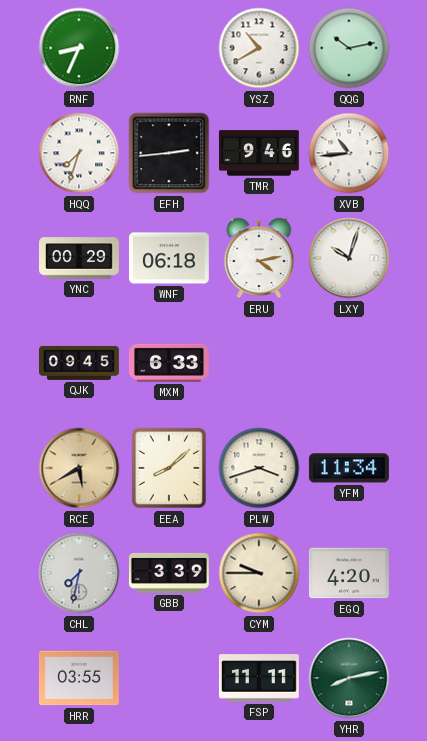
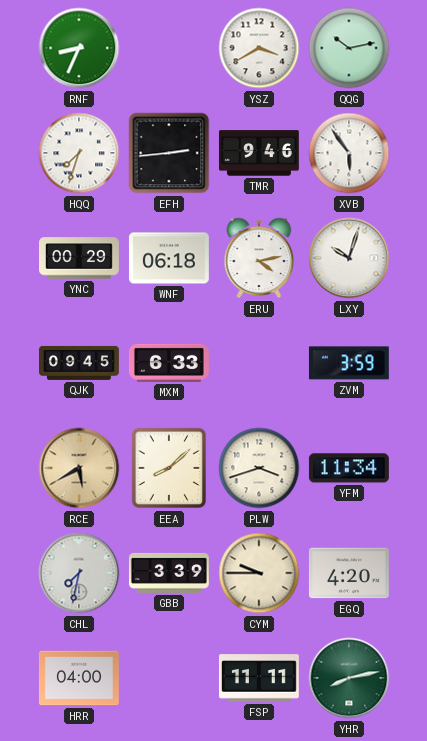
YSZ: 10:40 -> 3:40 (259, 48)
XVB: 10:44 -> 5:54 (349, 153)
ZVM: none -> 3:59 (349, 363)
HRR: 03:55 -> 04:00 (79, 678)
